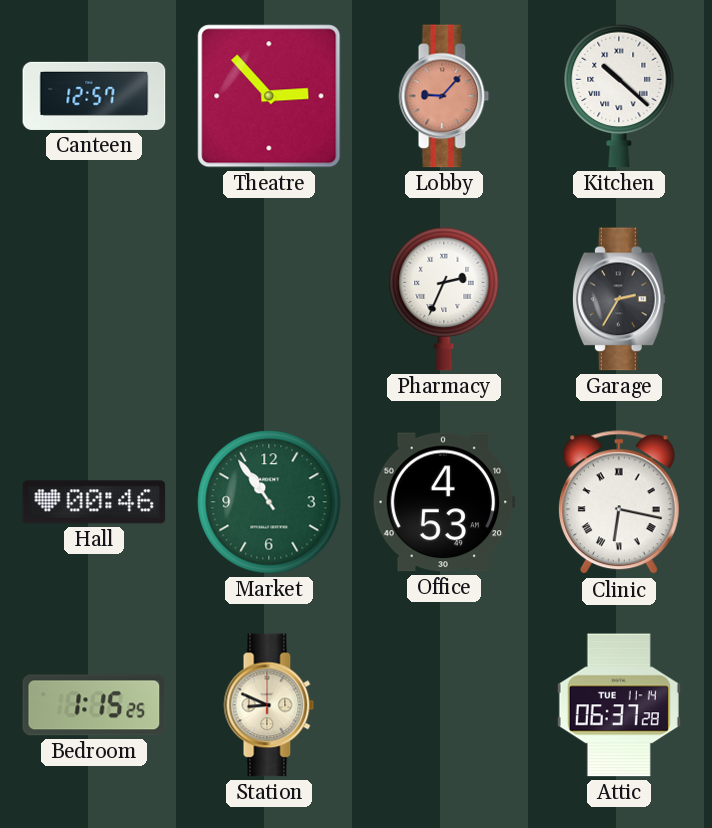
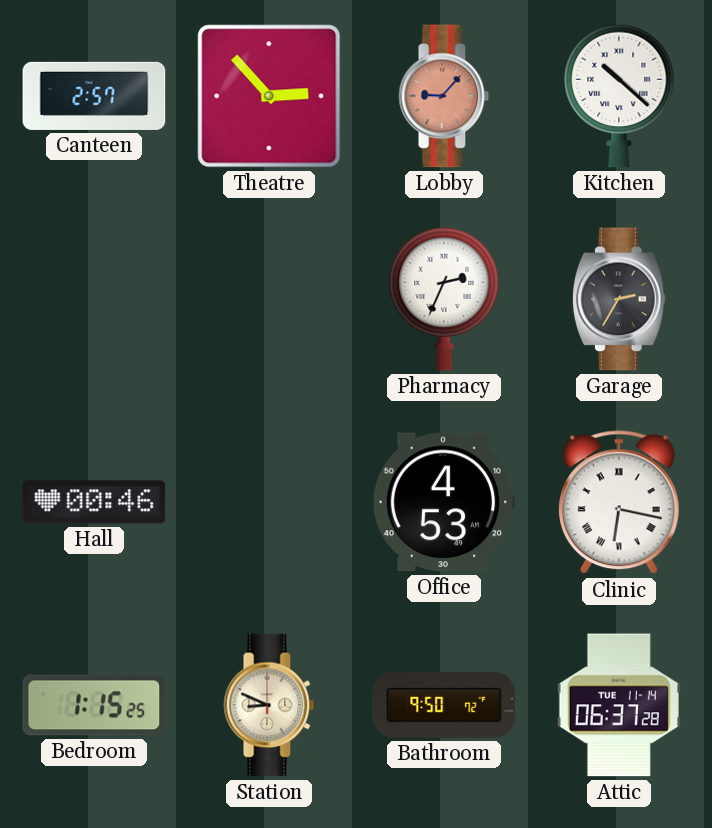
Canteen: 12:57 -> 2:57 (94, 96)
Market: 10:54 -> none (269, 502)
Bathroom: none -> 9:50 (444, 705)
